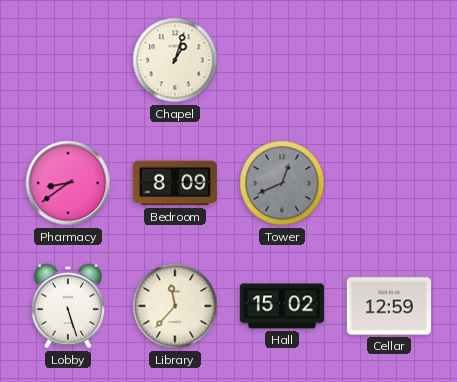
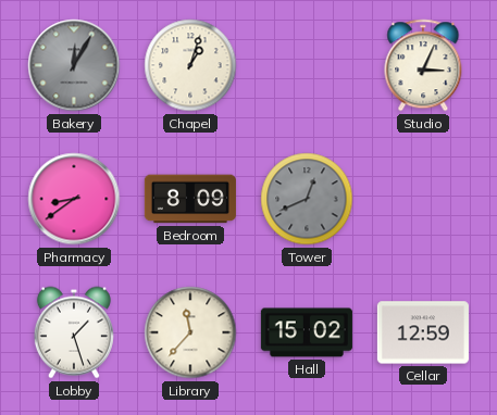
Bakery: none -> 12:05 (74, 65)
Studio: none -> 3:04 (423, 65)
Lobby: 5:27 -> 1:27 (74, 332)
